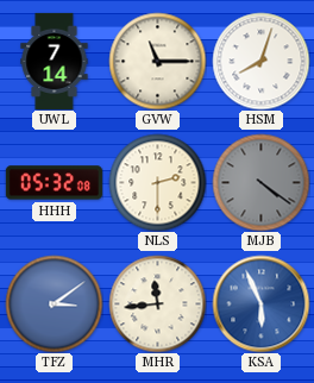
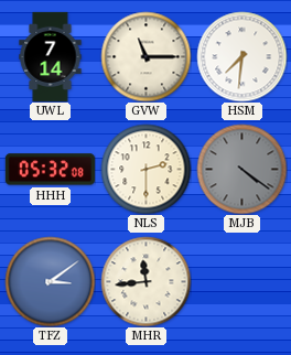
HSM: 8:03 -> 7:31 (241, 56)
KSA: 5:56 -> none (260, 303)
